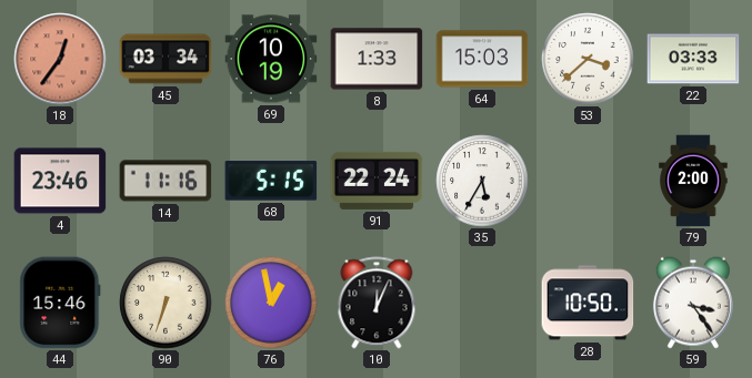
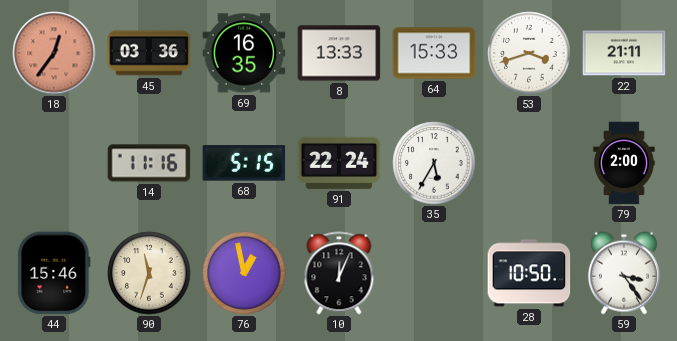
45: 03:34 -> 03:36 (149, 53)
69: 10:19 -> 16:35 (244, 53)
8: 1:33 -> 13:33 (339, 53)
64: 15:03 -> 15:33 (434, 53)
53: 3:38 -> 3:42 (529, 53)
22: 03:33 -> 21:11 (624, 53)
4: 23:46 -> none (60, 181)
90: 6:33 -> 11:33 (149, 273)
